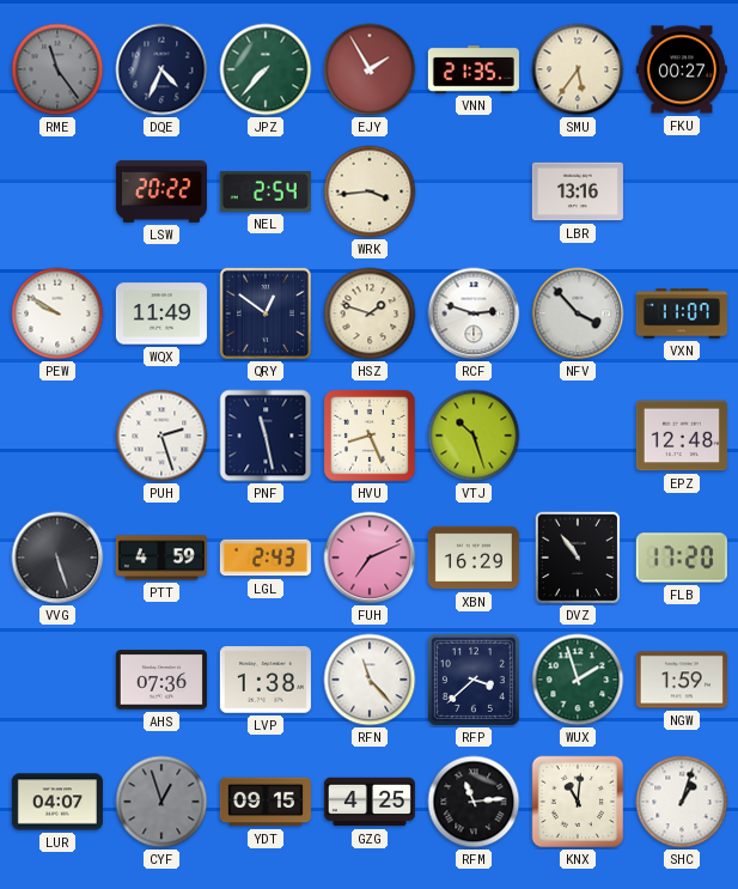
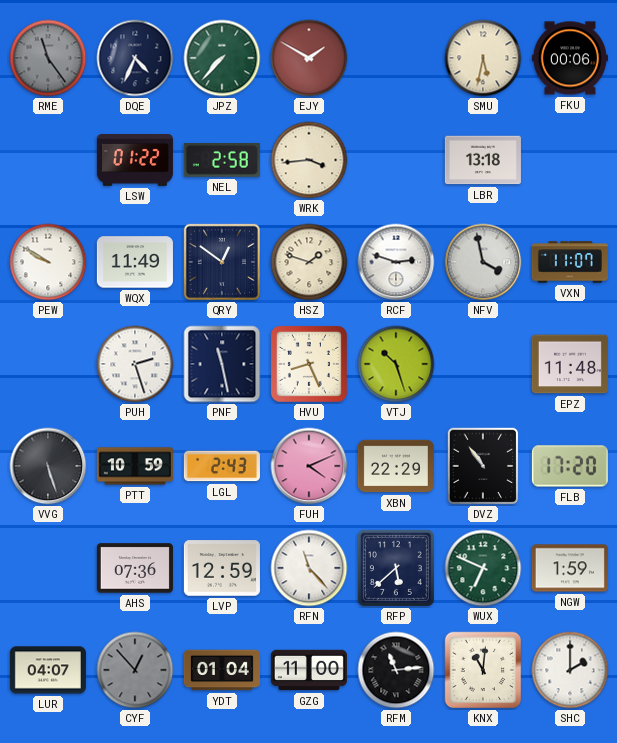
EJY: 1:55 -> 1:50 (309, 58)
VNN: 21:35 -> none (474, 69)
SMU: 5:36 -> 5:32 (483, 58)
FKU: 00:27 -> 00:06 (570, 58)
LSW: 20:22 -> 01:22 (135, 161)
NEL: 2:54 -> 2:58 (222, 160)
LBR: 13:16 -> 13:18 (483, 160)
NFV: 3:53 -> 3:58 (483, 262)
EPZ: 12:48 -> 11:48 (570, 364)
PTT: 4:59 -> 10:59 (135, 466)
FUH: 7:11 -> 4:11 (309, 466)
XBN: 16:29 -> 22:29 (396, 466)
LVP: 1:38 -> 12:59 (222, 568)
RFP: 3:38 -> 5:38 (396, 568)
WUX: 1:57 -> 6:49 (483, 568)
CYF: 12:57 -> 12:53 (135, 670)
YDT: 09:15 -> 01:04 (222, 670)
GZG: 4:25 -> 11:00 (309, 670)
SHC: 1:03 -> 2:00 (570, 670)
